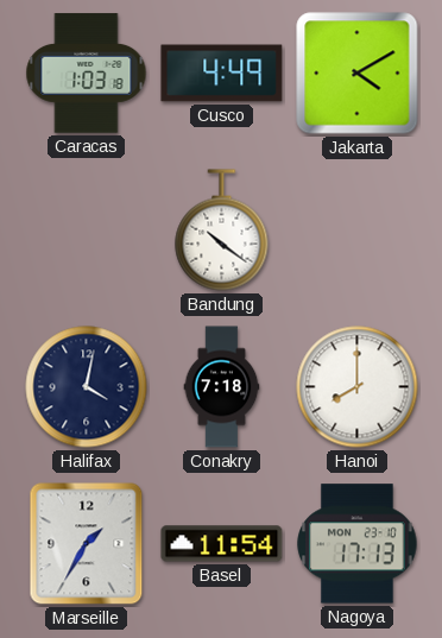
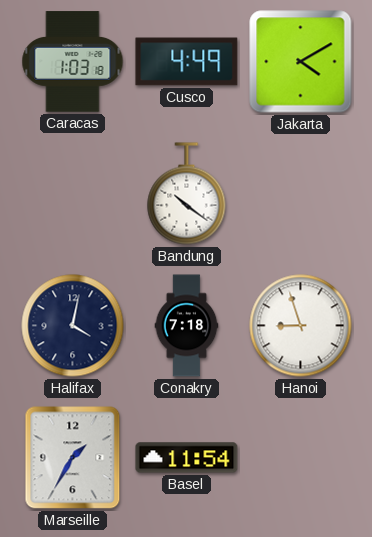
Hanoi: 8:00 -> 8:57 (301, 326)
Nagoya: 17:13 -> none (358, 544)
